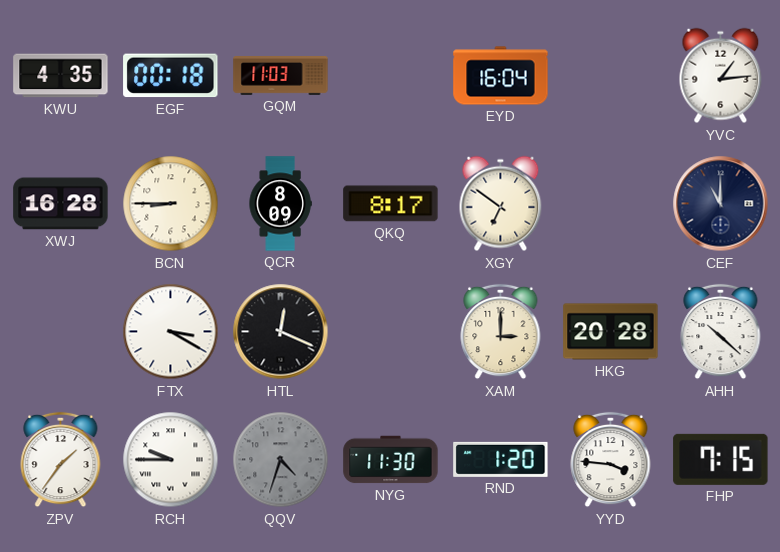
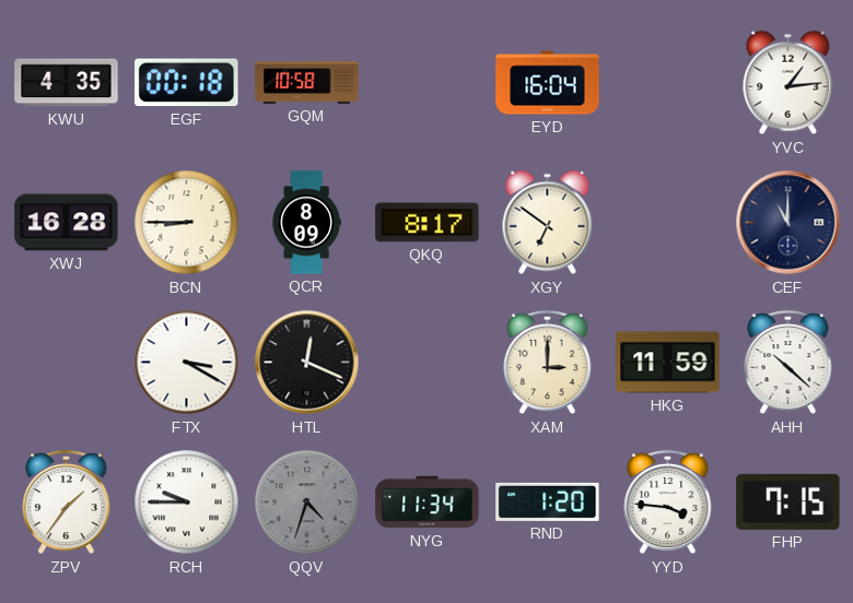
GQM: 11:03 -> 10:58 (307, 83)
HKG: 20:28 -> 11:59 (668, 363)
NYG: 11:30 -> 11:34 (428, 503)
